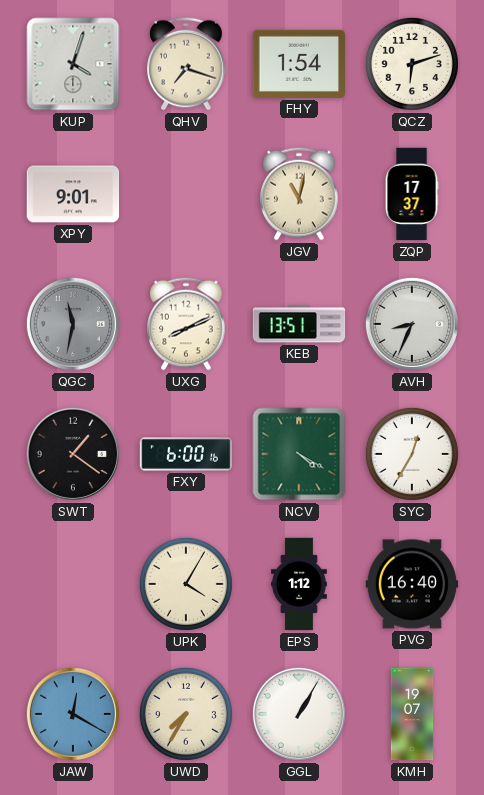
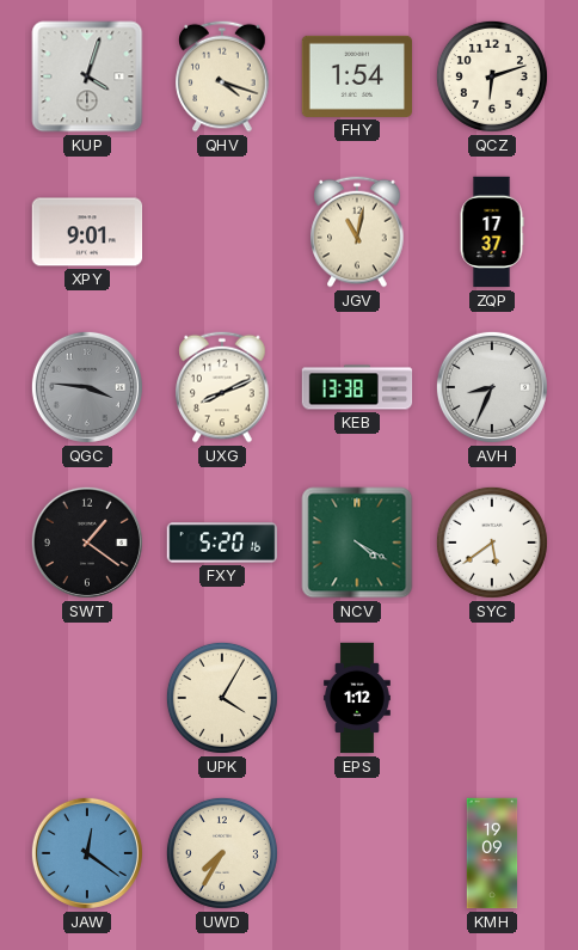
QHV: 7:18 -> 4:18 (222, 76)
QGC: 11:32 -> 3:46 (87, 387)
KEB: 13:51 -> 13:38 (357, 387)
FXY: 6:00 -> 5:20 (222, 543)
SYC: 12:35 -> 5:39 (492, 543)
PVG: 16:40 -> none (412, 584)
JAW: 12:20 -> 12:21 (87, 853)
GGL: 1:05 -> none (299, 714)
KMH: 19:07 -> 19:09 (492, 853)
